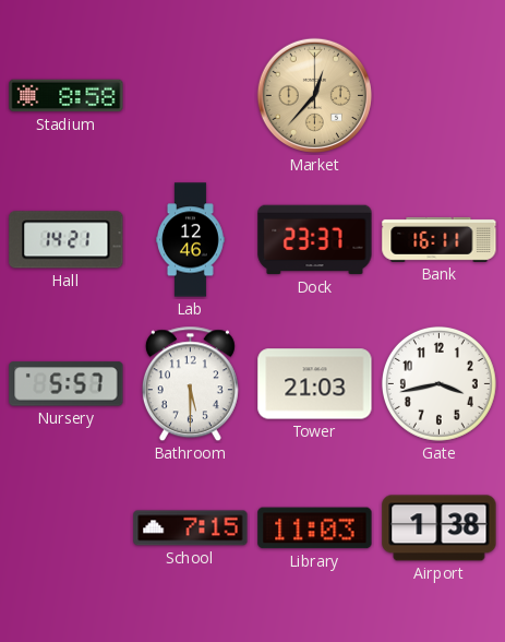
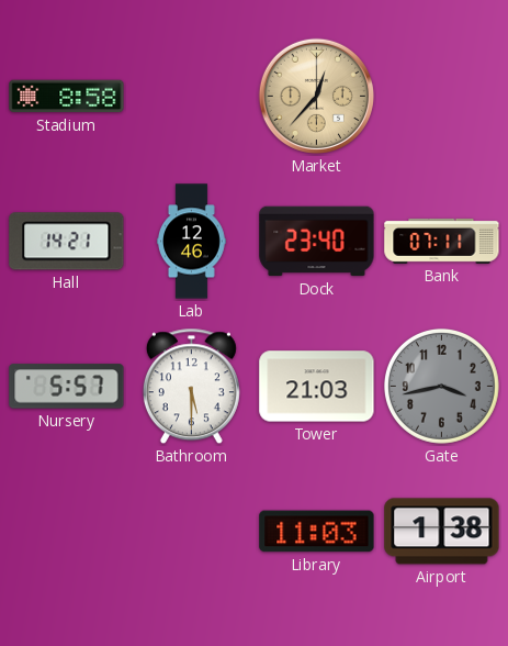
Dock: 23:37 -> 23:40 (317, 242)
Bank: 16:11 -> 07:11 (442, 241)
Gate dial: white -> grey (441, 386)
School: 7:15 -> none (191, 528)
